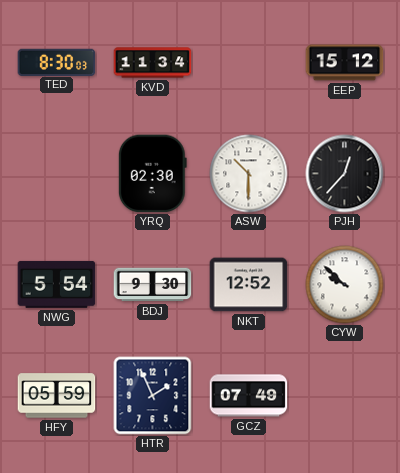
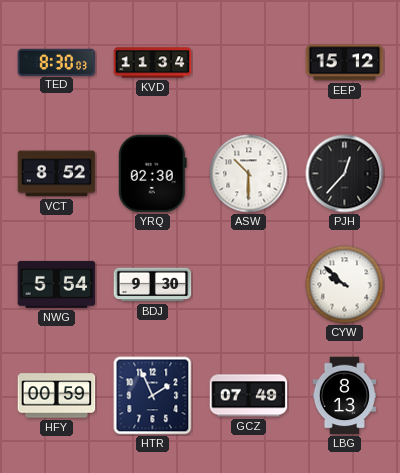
VCT: none -> 8:52 (57, 174)
NKT: 12:52 -> none (249, 285)
HFY: 05:59 -> 00:59 (57, 396)
LBG: none -> 8:13 (344, 396)
